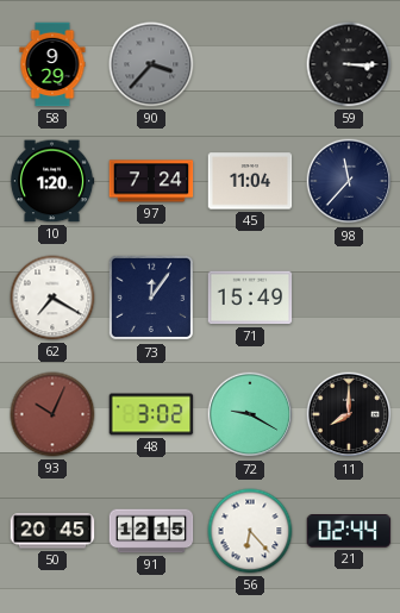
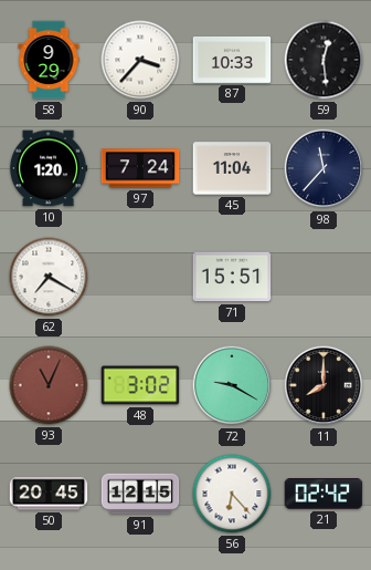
90 dial: grey -> white (140, 60)
87: none -> 10:33 (232, 60)
59: 3:15 -> 12:29 (324, 60)
73: 12:06 -> none (151, 298)
71: 15:49 -> 15:51 (232, 277)
93: 10:04 -> 11:04 (49, 385)
21: 02:44 -> 02:42 (324, 495)
